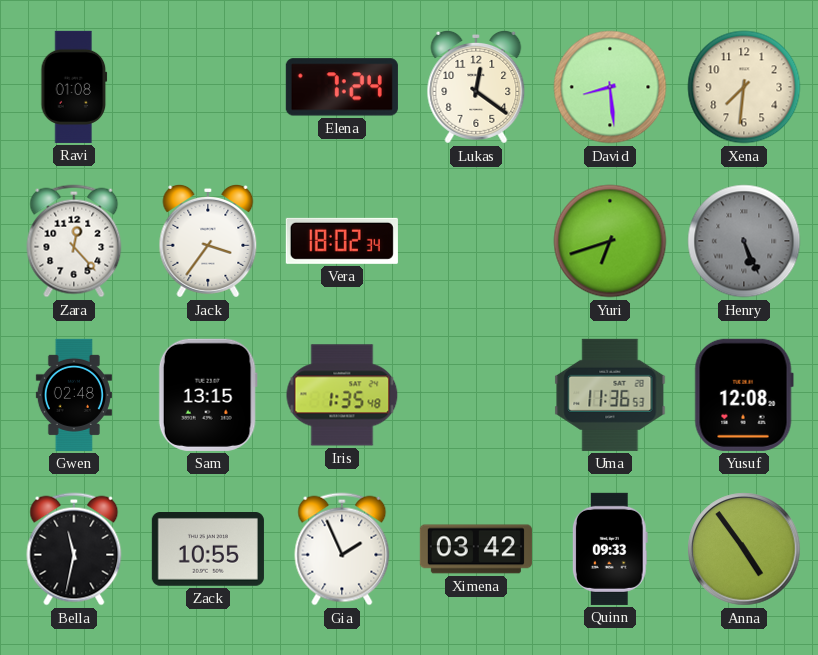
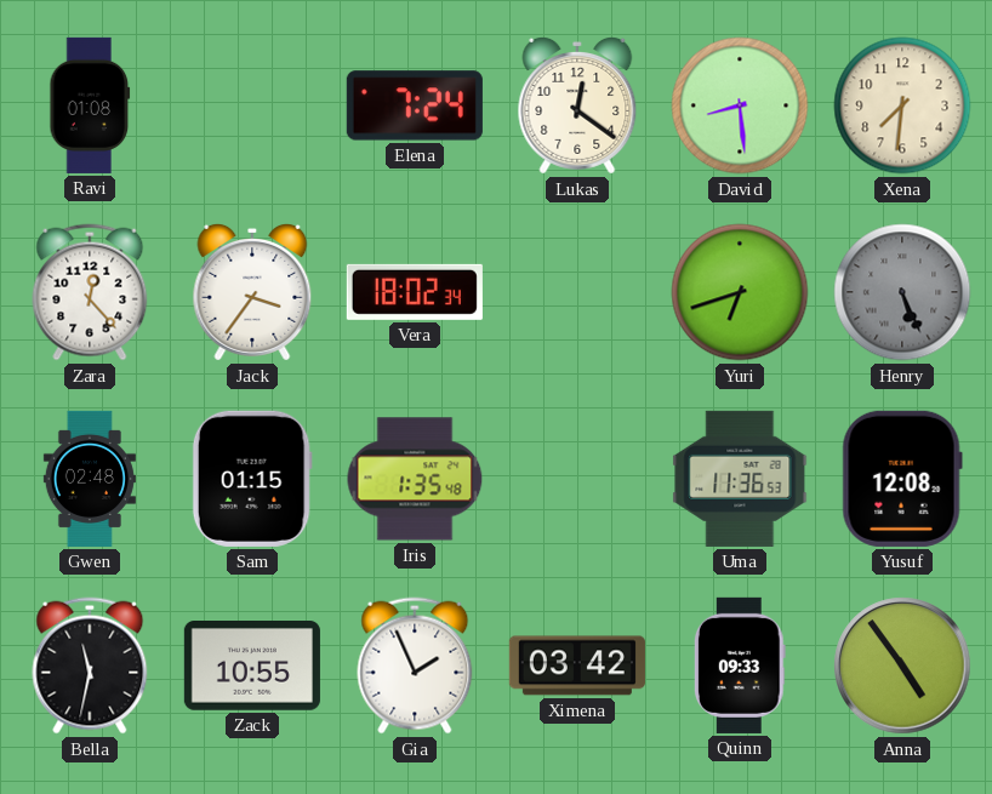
Sam: 13:15 -> 01:15 (252, 479)
